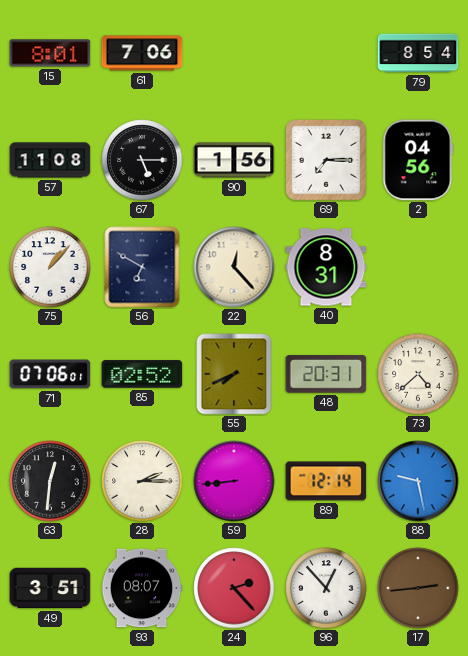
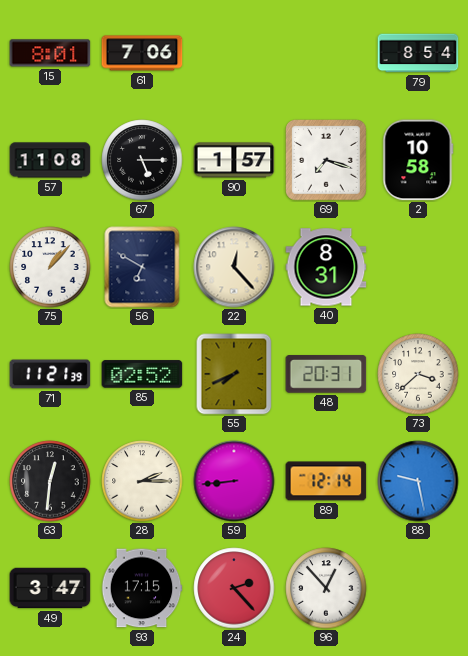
90: 1:56 -> 1:57 (234, 160)
69: 7:15 -> 7:18 (327, 161)
2: 04:56 -> 10:58 (418, 160)
71: 07:06 -> 11:21 (50, 374)
73: 4:38 -> 3:38 (418, 374)
49: 3:51 -> 3:47 (50, 588)
93: 08:07 -> 17:15 (142, 588)
17: 2:44 -> none (418, 588)
